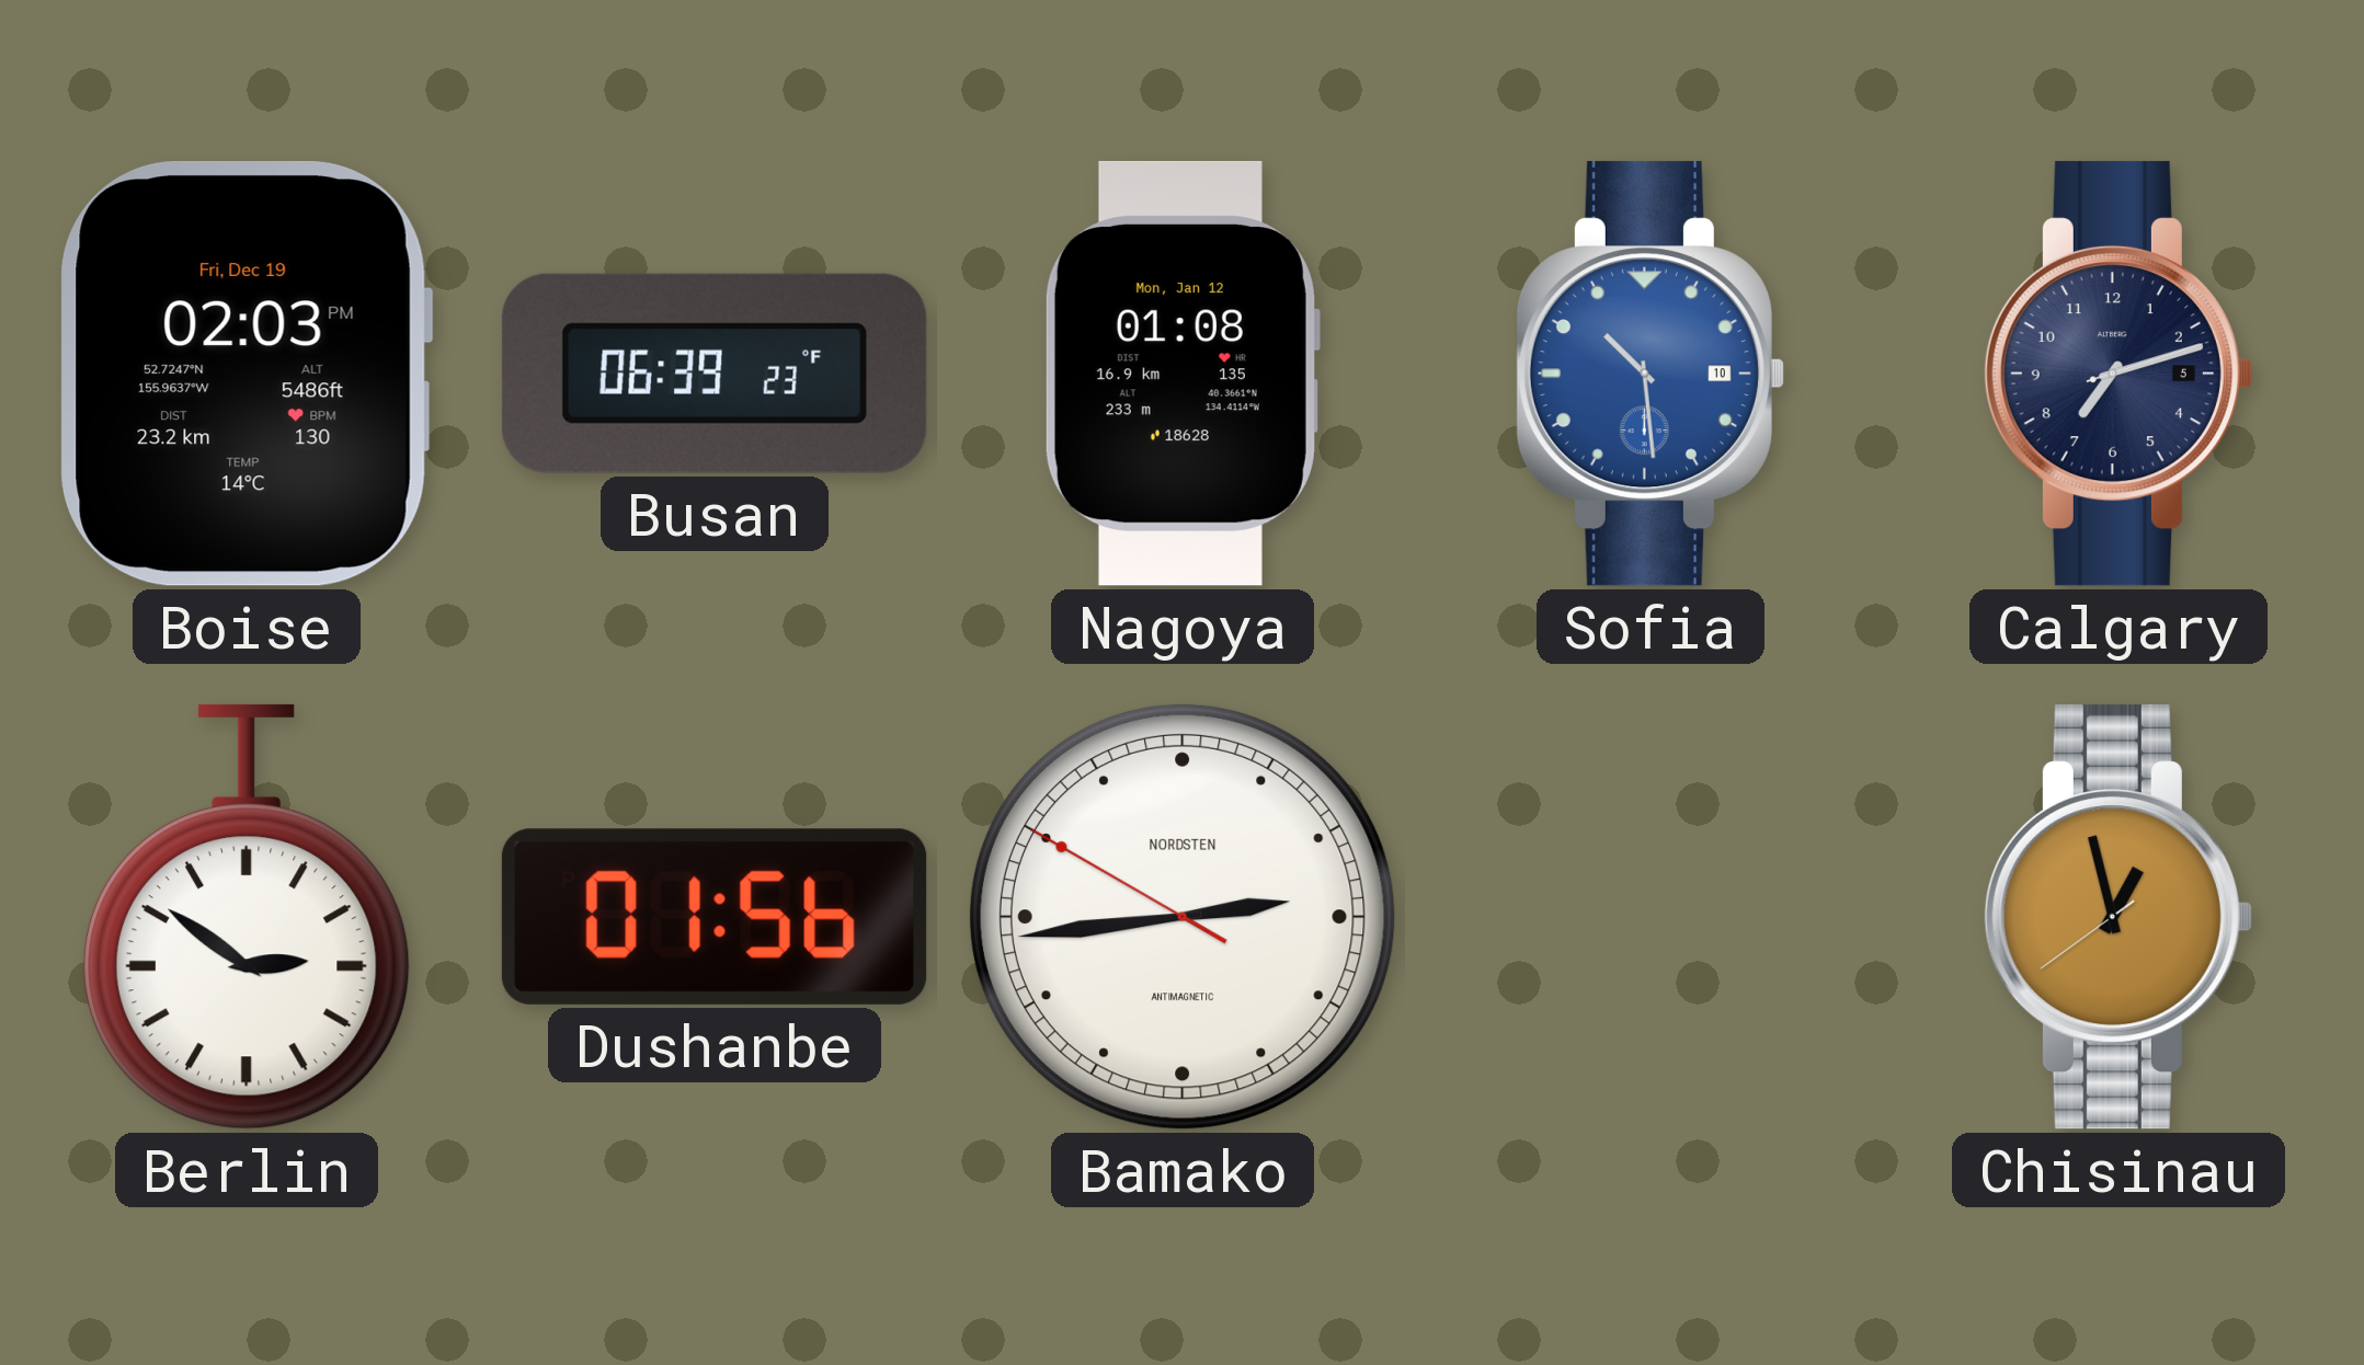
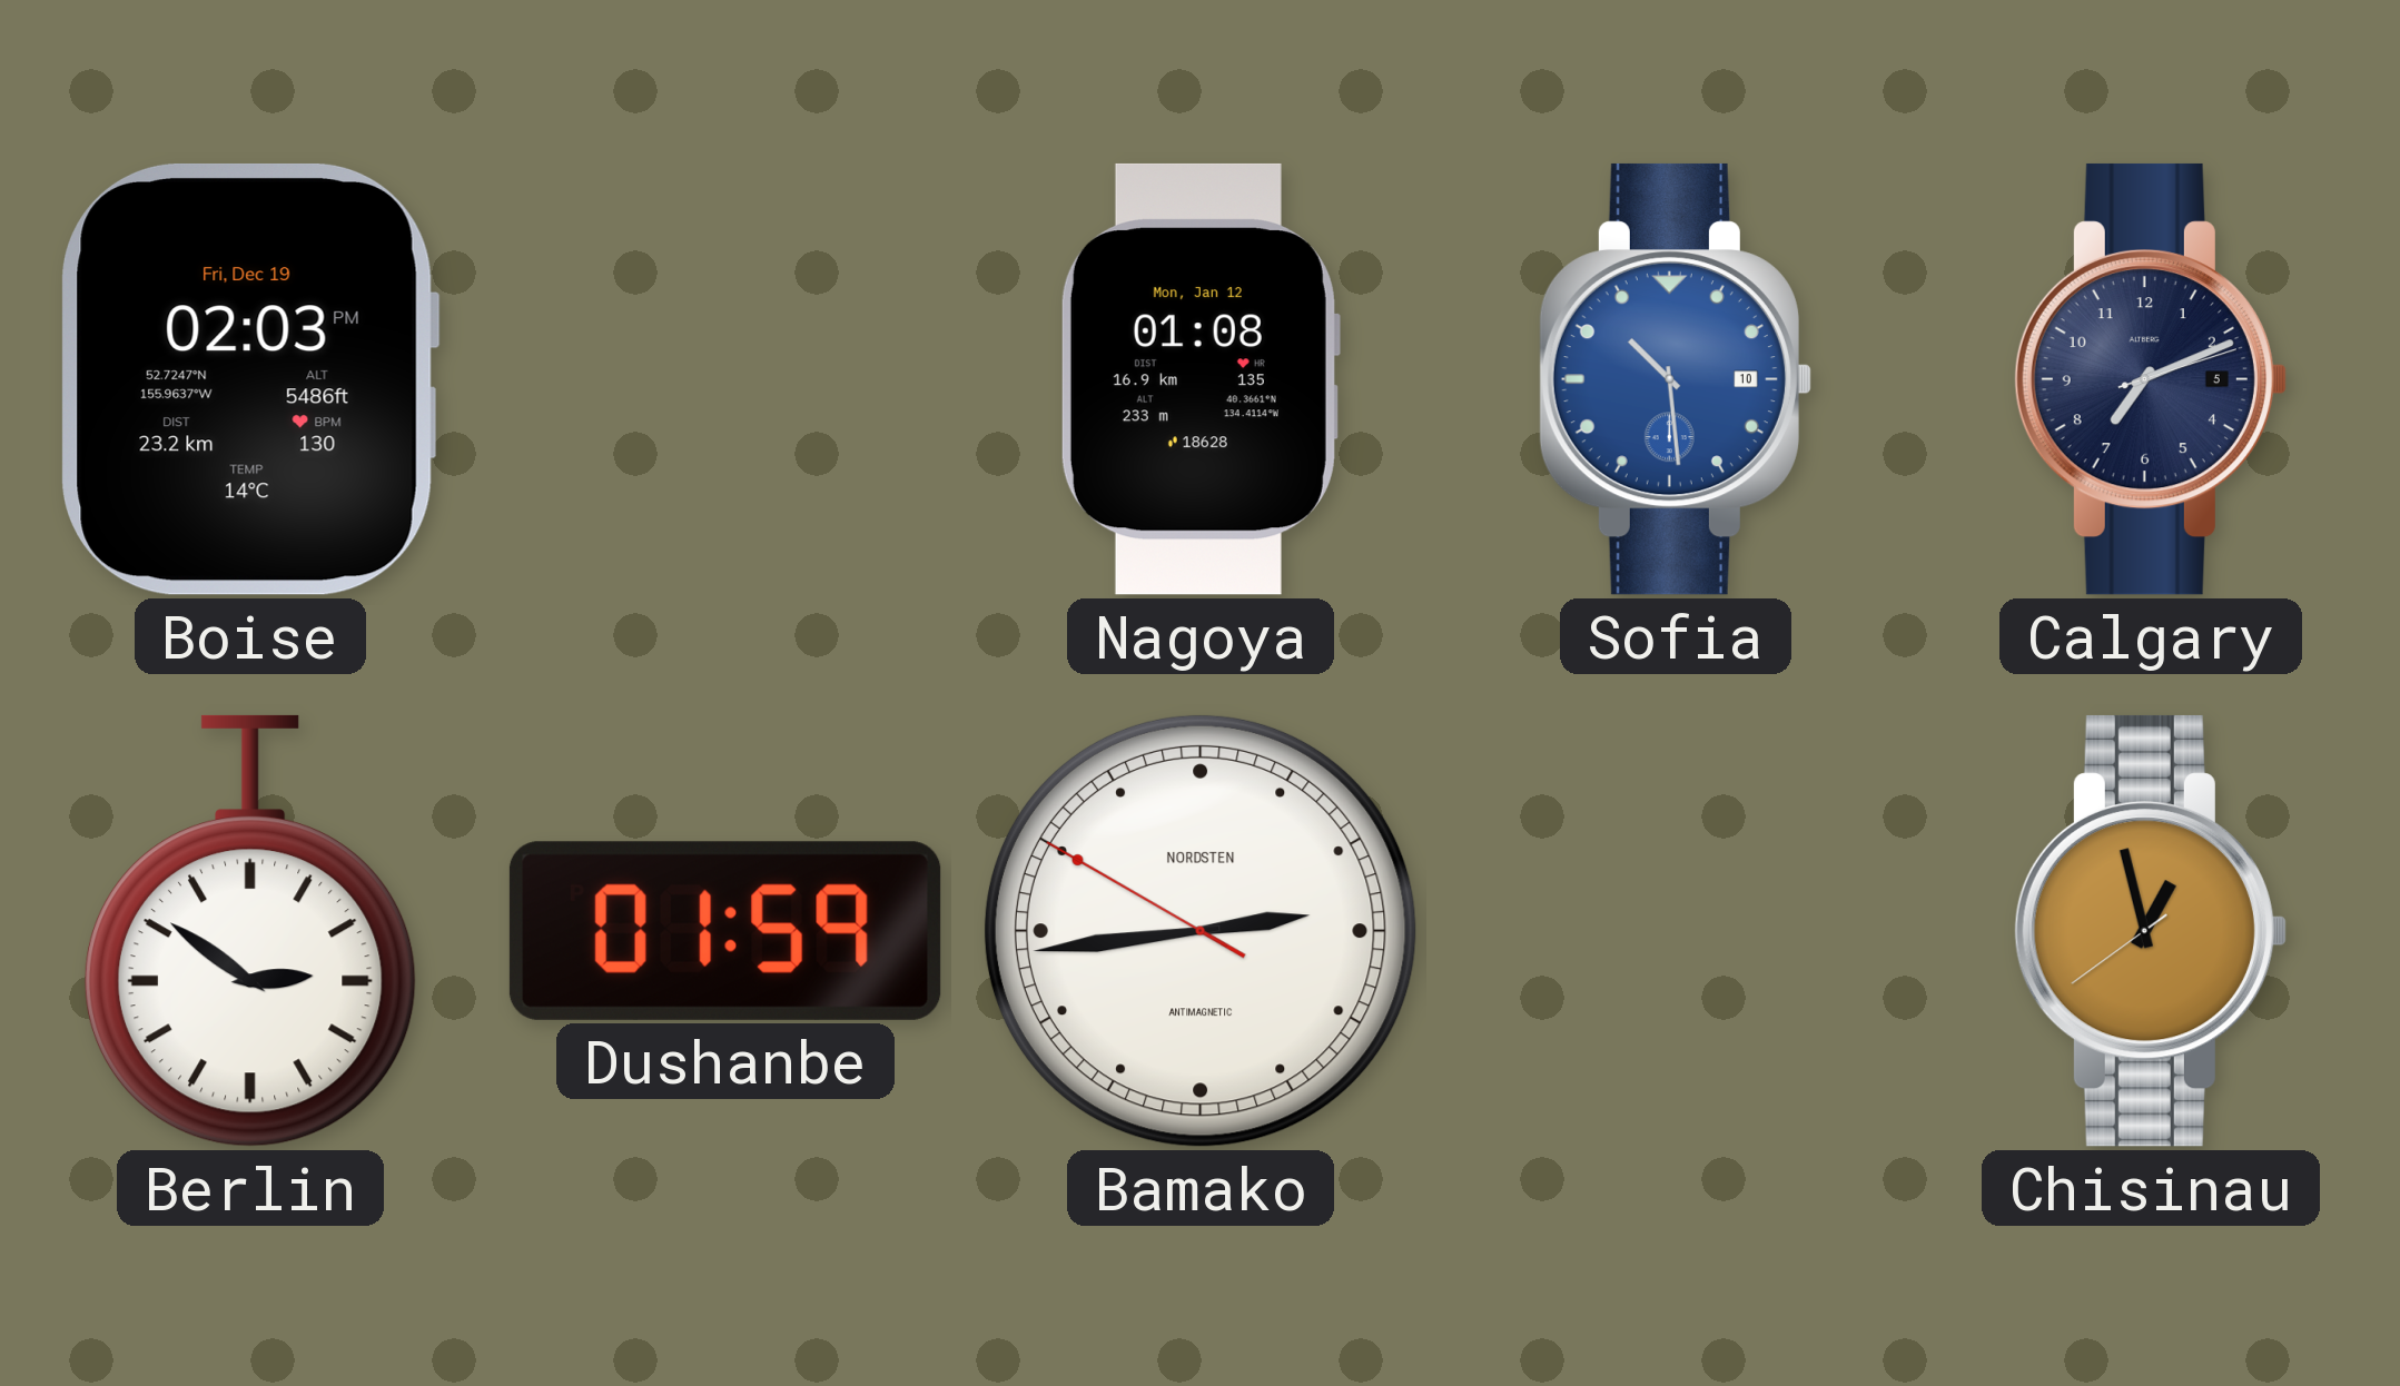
Busan: 06:39 -> none (715, 374)
Calgary: 7:12 -> 7:11 (2151, 379)
Dushanbe: 01:56 -> 01:59 (725, 931)
